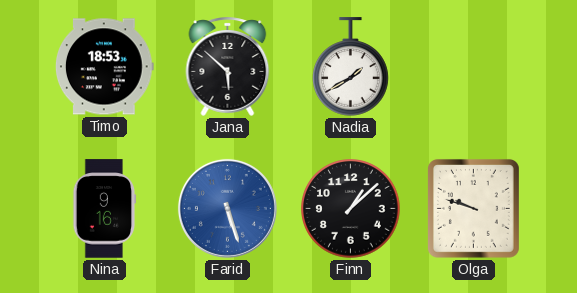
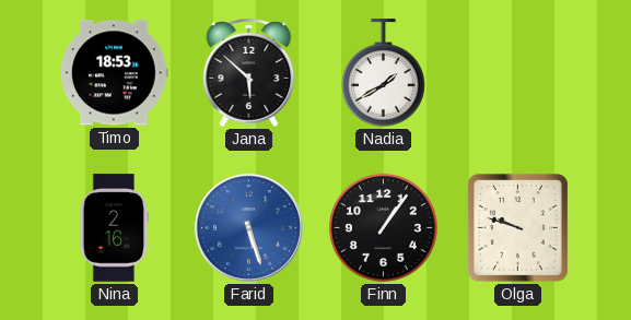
Nina: 9:16 -> 2:16 (114, 228)
Finn: 1:08 -> 1:06 (384, 228)
